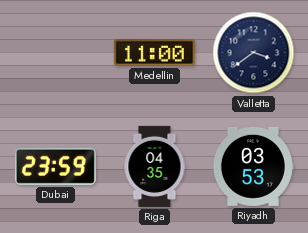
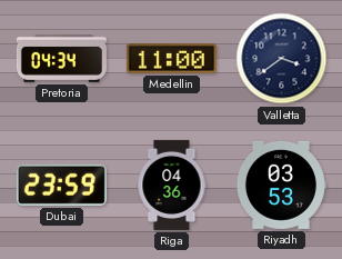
Pretoria: none -> 04:34 (61, 59)
Riga: 04:35 -> 04:36 (172, 185)
